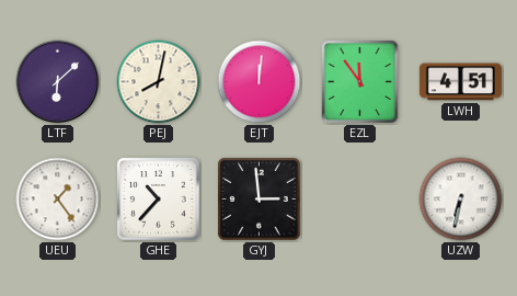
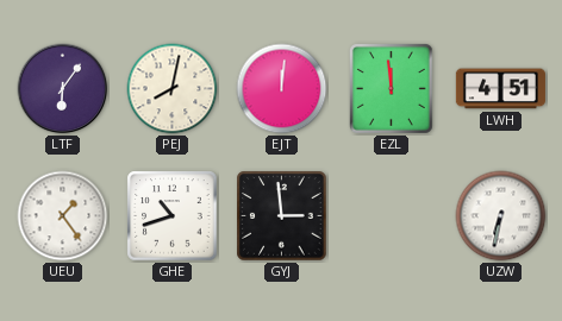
LTF: 6:08 -> 6:06 (63, 89)
EZL: 11:54 -> 11:59 (392, 89)
GHE: 10:37 -> 10:42 (173, 216)
